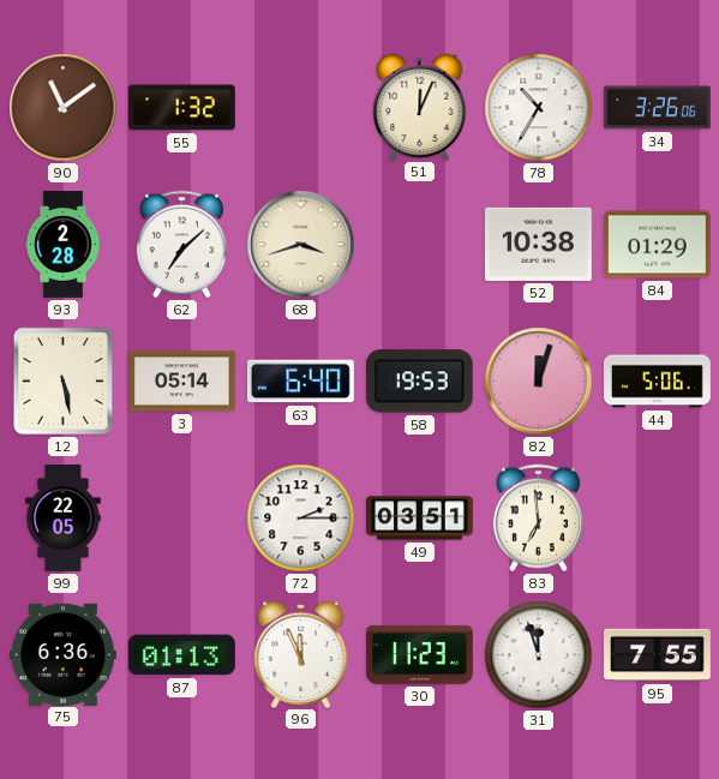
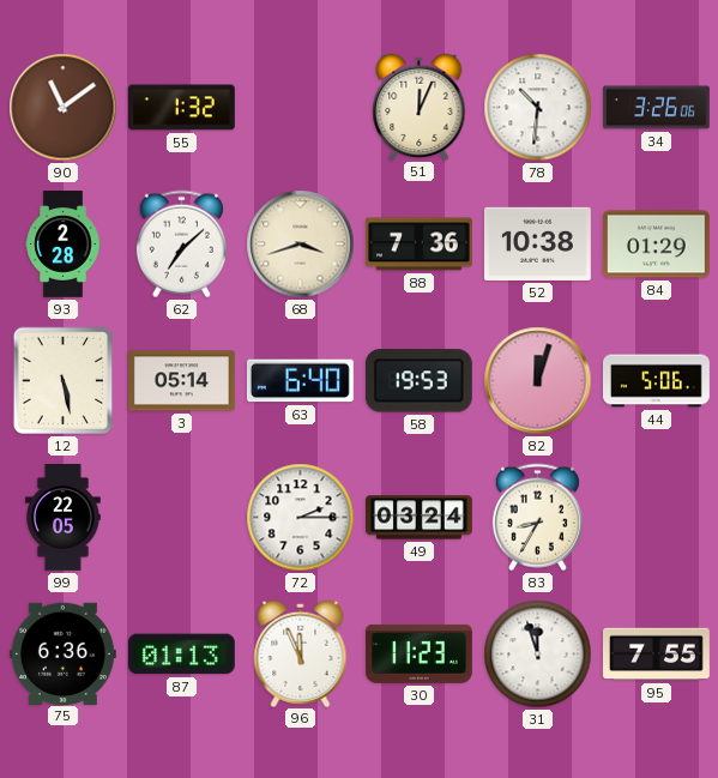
78: 10:35 -> 10:31 (538, 108)
88: none -> 7:36 (418, 245)
49: 03:51 -> 03:24 (420, 518)
83: 6:59 -> 8:35 (537, 518)
